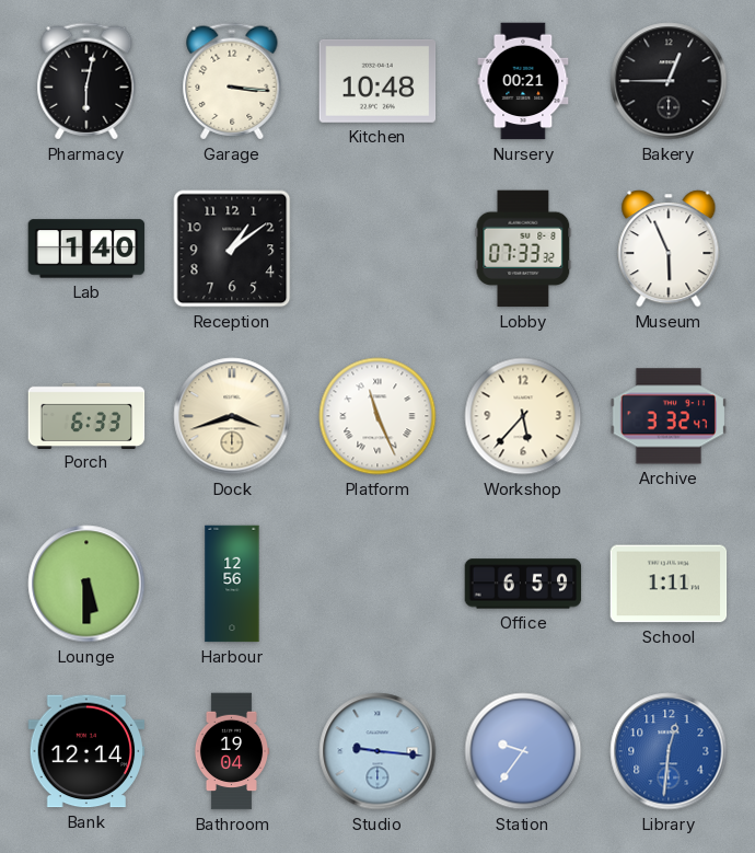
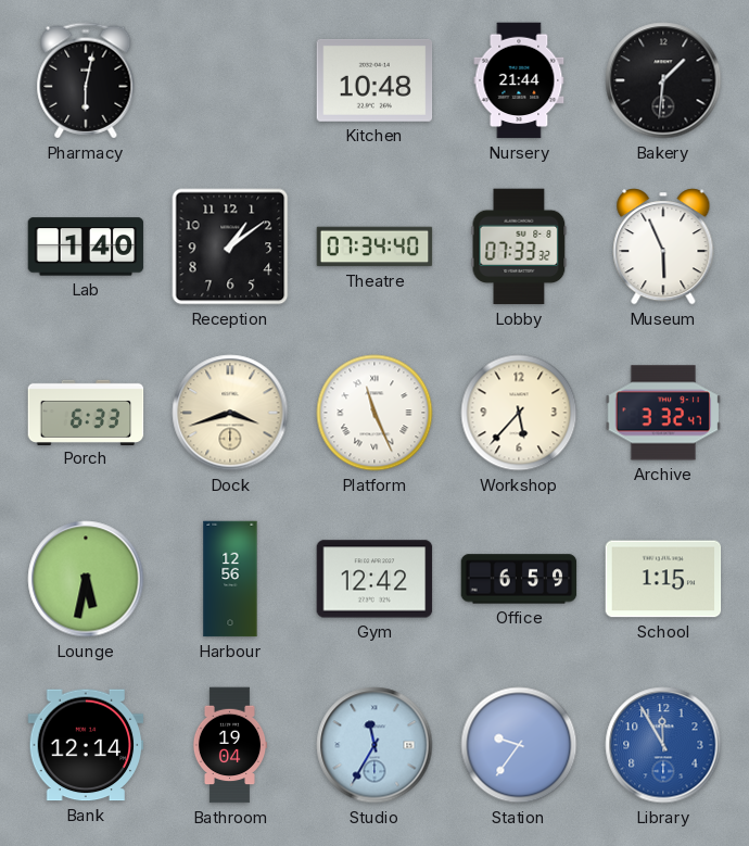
Garage: 3:16 -> none (232, 81)
Nursery: 00:21 -> 21:44 (519, 80)
Bakery: 12:45 -> 1:31 (663, 80)
Theatre: none -> 07:34 (374, 247)
Lounge: 5:30 -> 5:32 (86, 579)
Gym: none -> 12:42 (374, 579)
School: 1:11 -> 1:15 (663, 579)
Studio: 9:16 -> 11:35 (374, 745)
Library: 12:31 -> 11:55 (663, 745)
